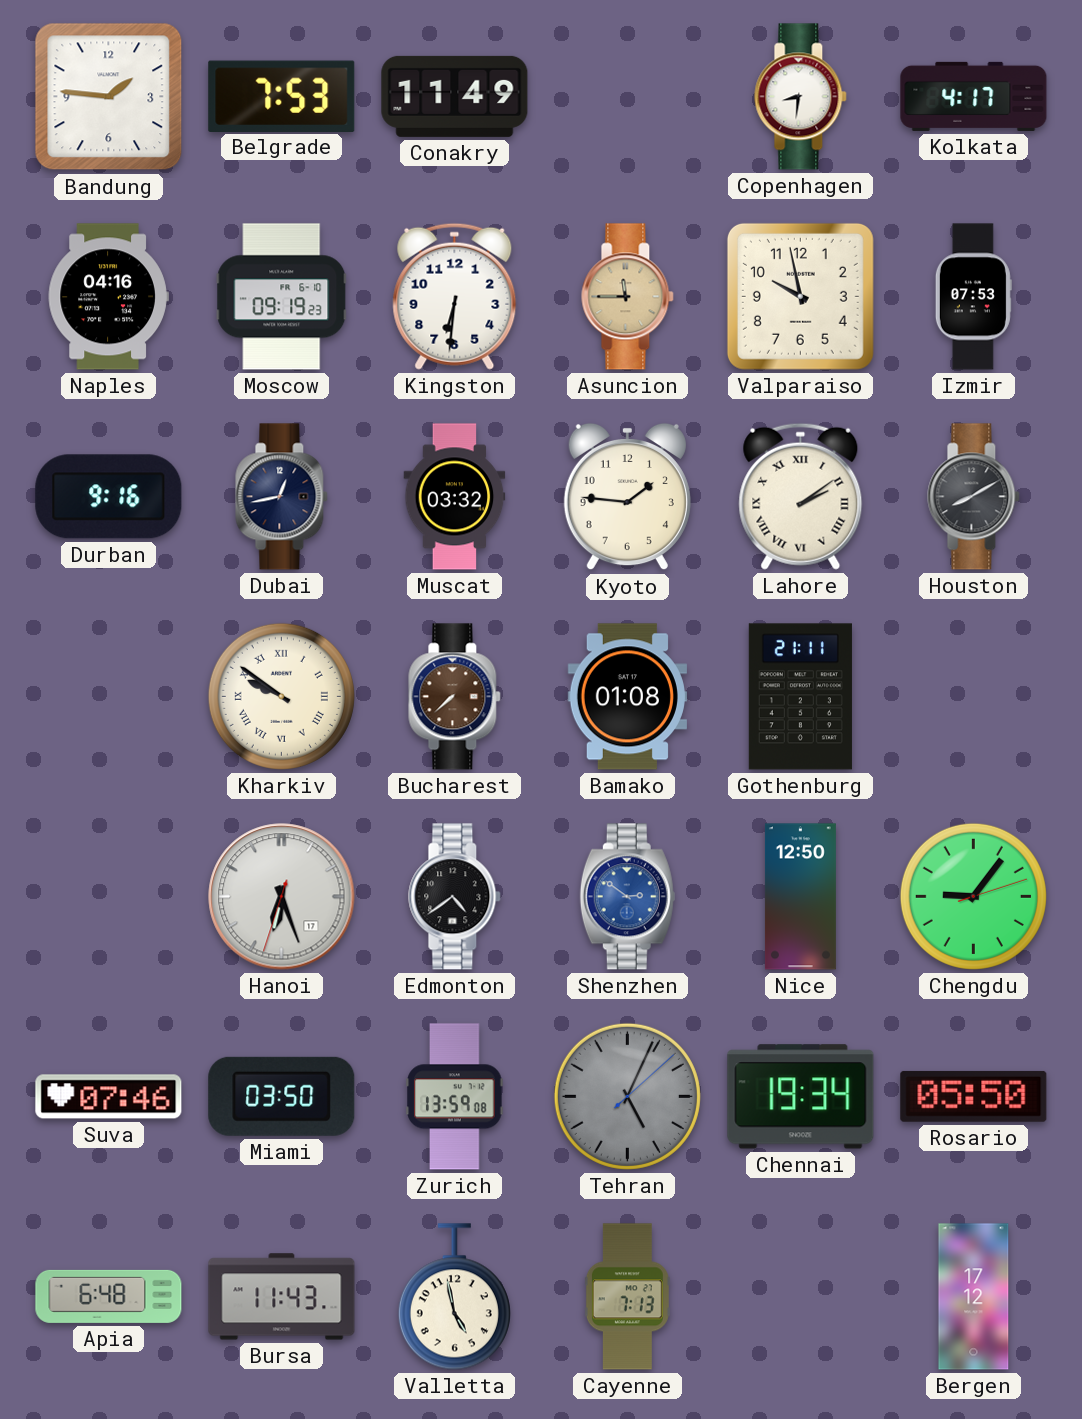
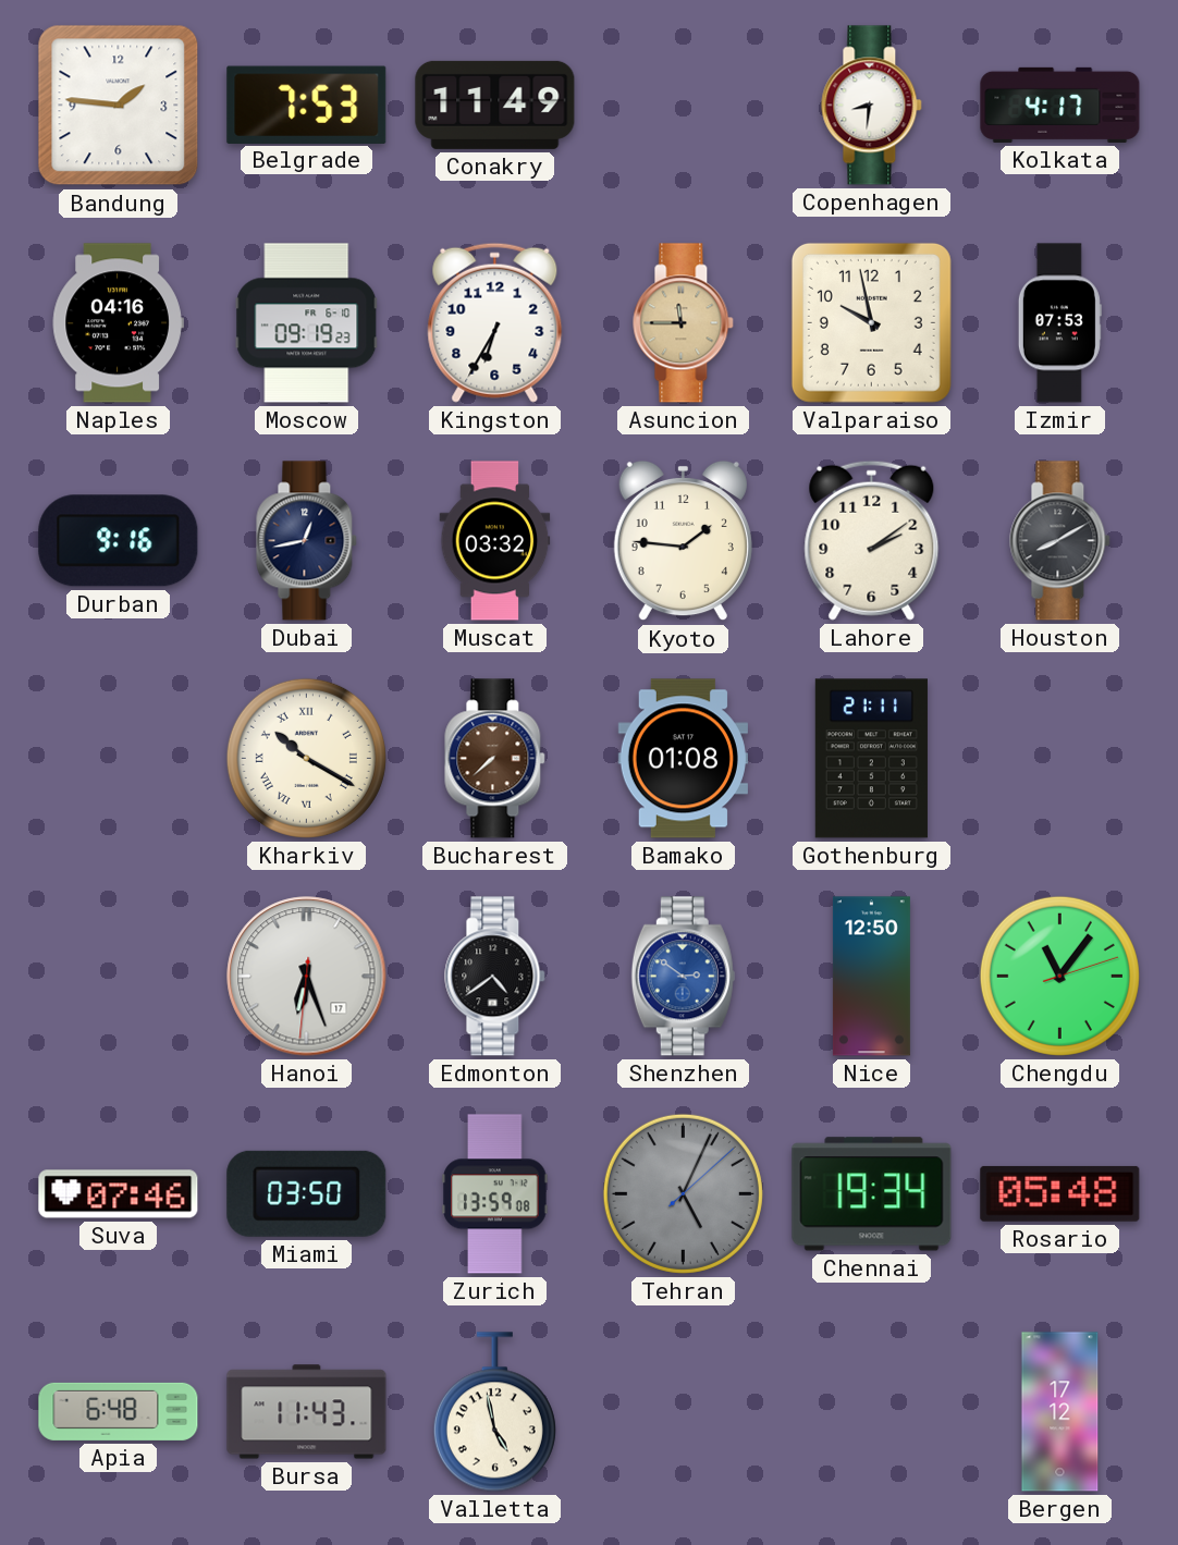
Kingston: 6:31 -> 6:35 (495, 322)
Lahore numerals: Roman -> Arabic (872, 540)
Kharkiv: 9:51 -> 10:20 (306, 758)
Hanoi: 6:26:33 -> 6:26:31 (307, 977)
Chengdu: 9:06 -> 11:06 (1059, 976)
Rosario: 05:50 -> 05:48 (1060, 1193)
Cayenne: 7:13 -> none (627, 1297)
